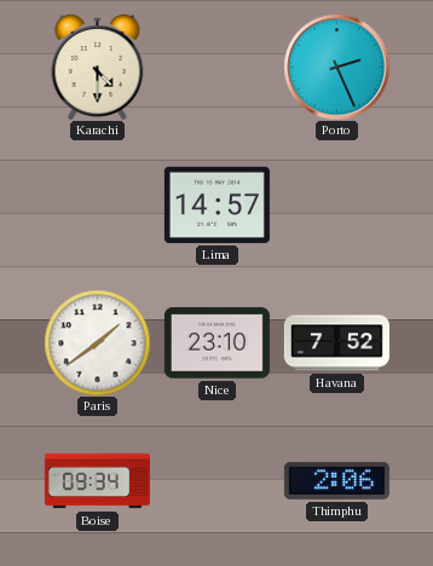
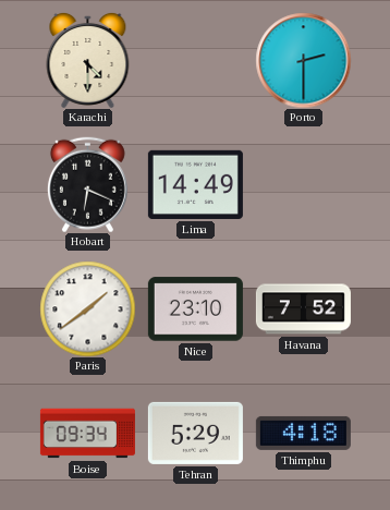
Porto: 2:26 -> 2:30 (303, 60)
Hobart: none -> 6:19 (87, 184)
Lima: 14:57 -> 14:49 (195, 184)
Tehran: none -> 5:29 (195, 433)
Thimphu: 2:06 -> 4:18 (303, 433)
